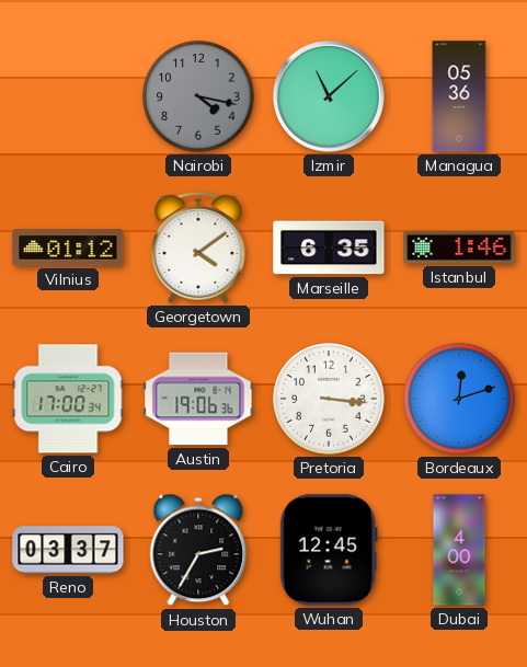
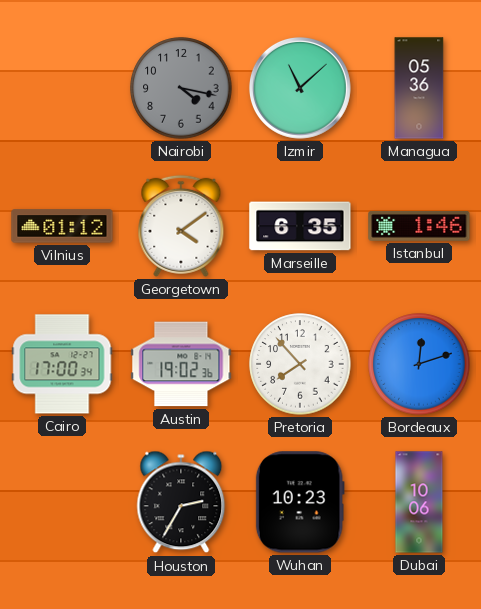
Austin: 19:06 -> 19:02 (181, 364)
Pretoria: 3:16 -> 7:53 (300, 364)
Reno: 03:37 -> none (68, 550)
Wuhan: 12:45 -> 10:23 (300, 502)
Dubai: 4:00 -> 10:06 (419, 502)
